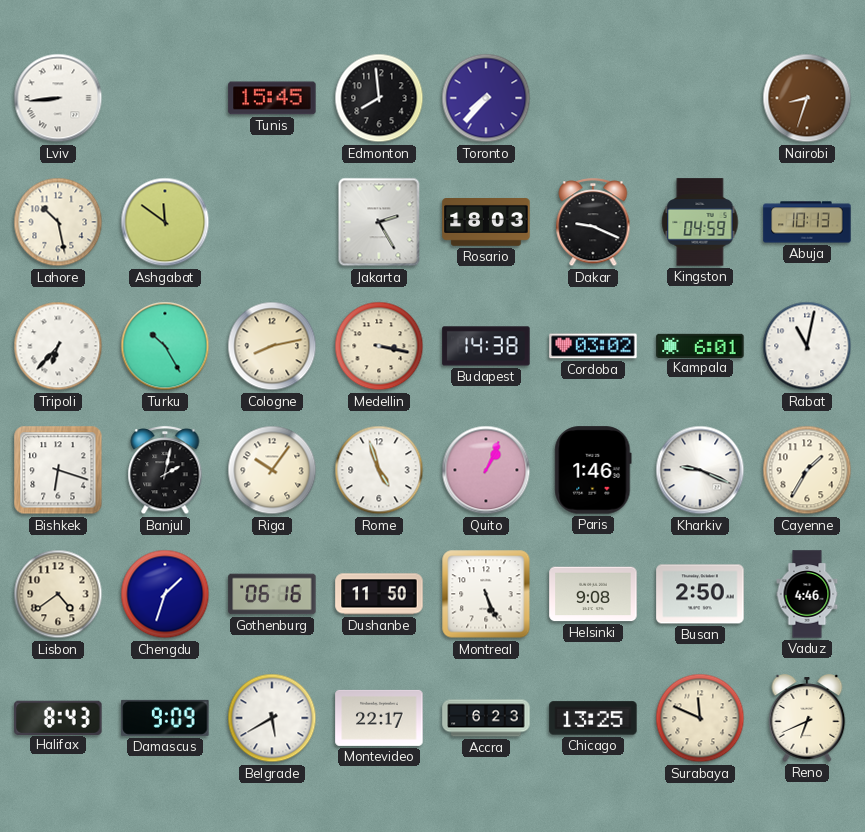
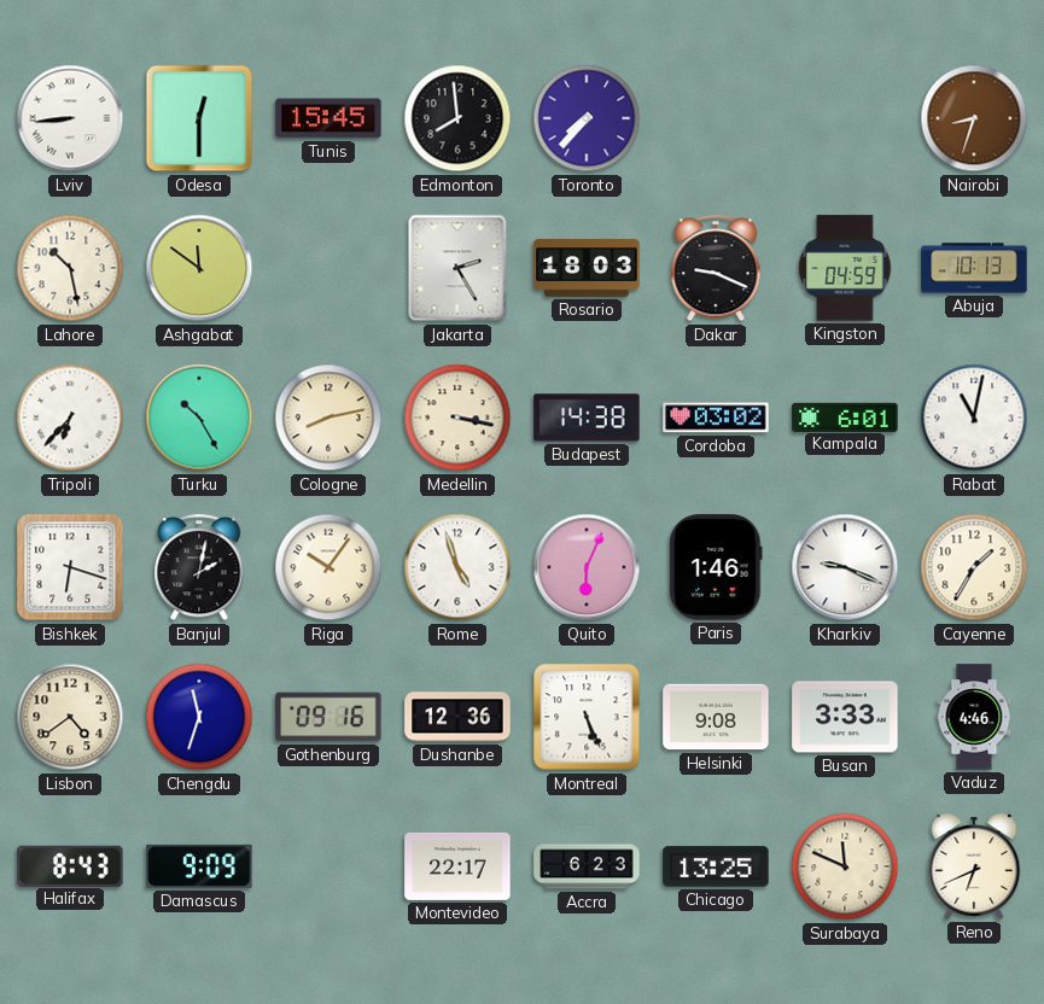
Odesa: none -> 12:30 (199, 118)
Quito: 1:04 -> 6:04 (587, 567)
Chengdu: 1:33 -> 11:33 (199, 717)
Gothenburg: 06:16 -> 09:16 (328, 717)
Dushanbe: 11:50 -> 12:36 (457, 717)
Busan: 2:50 -> 3:33 (845, 717)
Belgrade: 5:40 -> none (272, 718)
